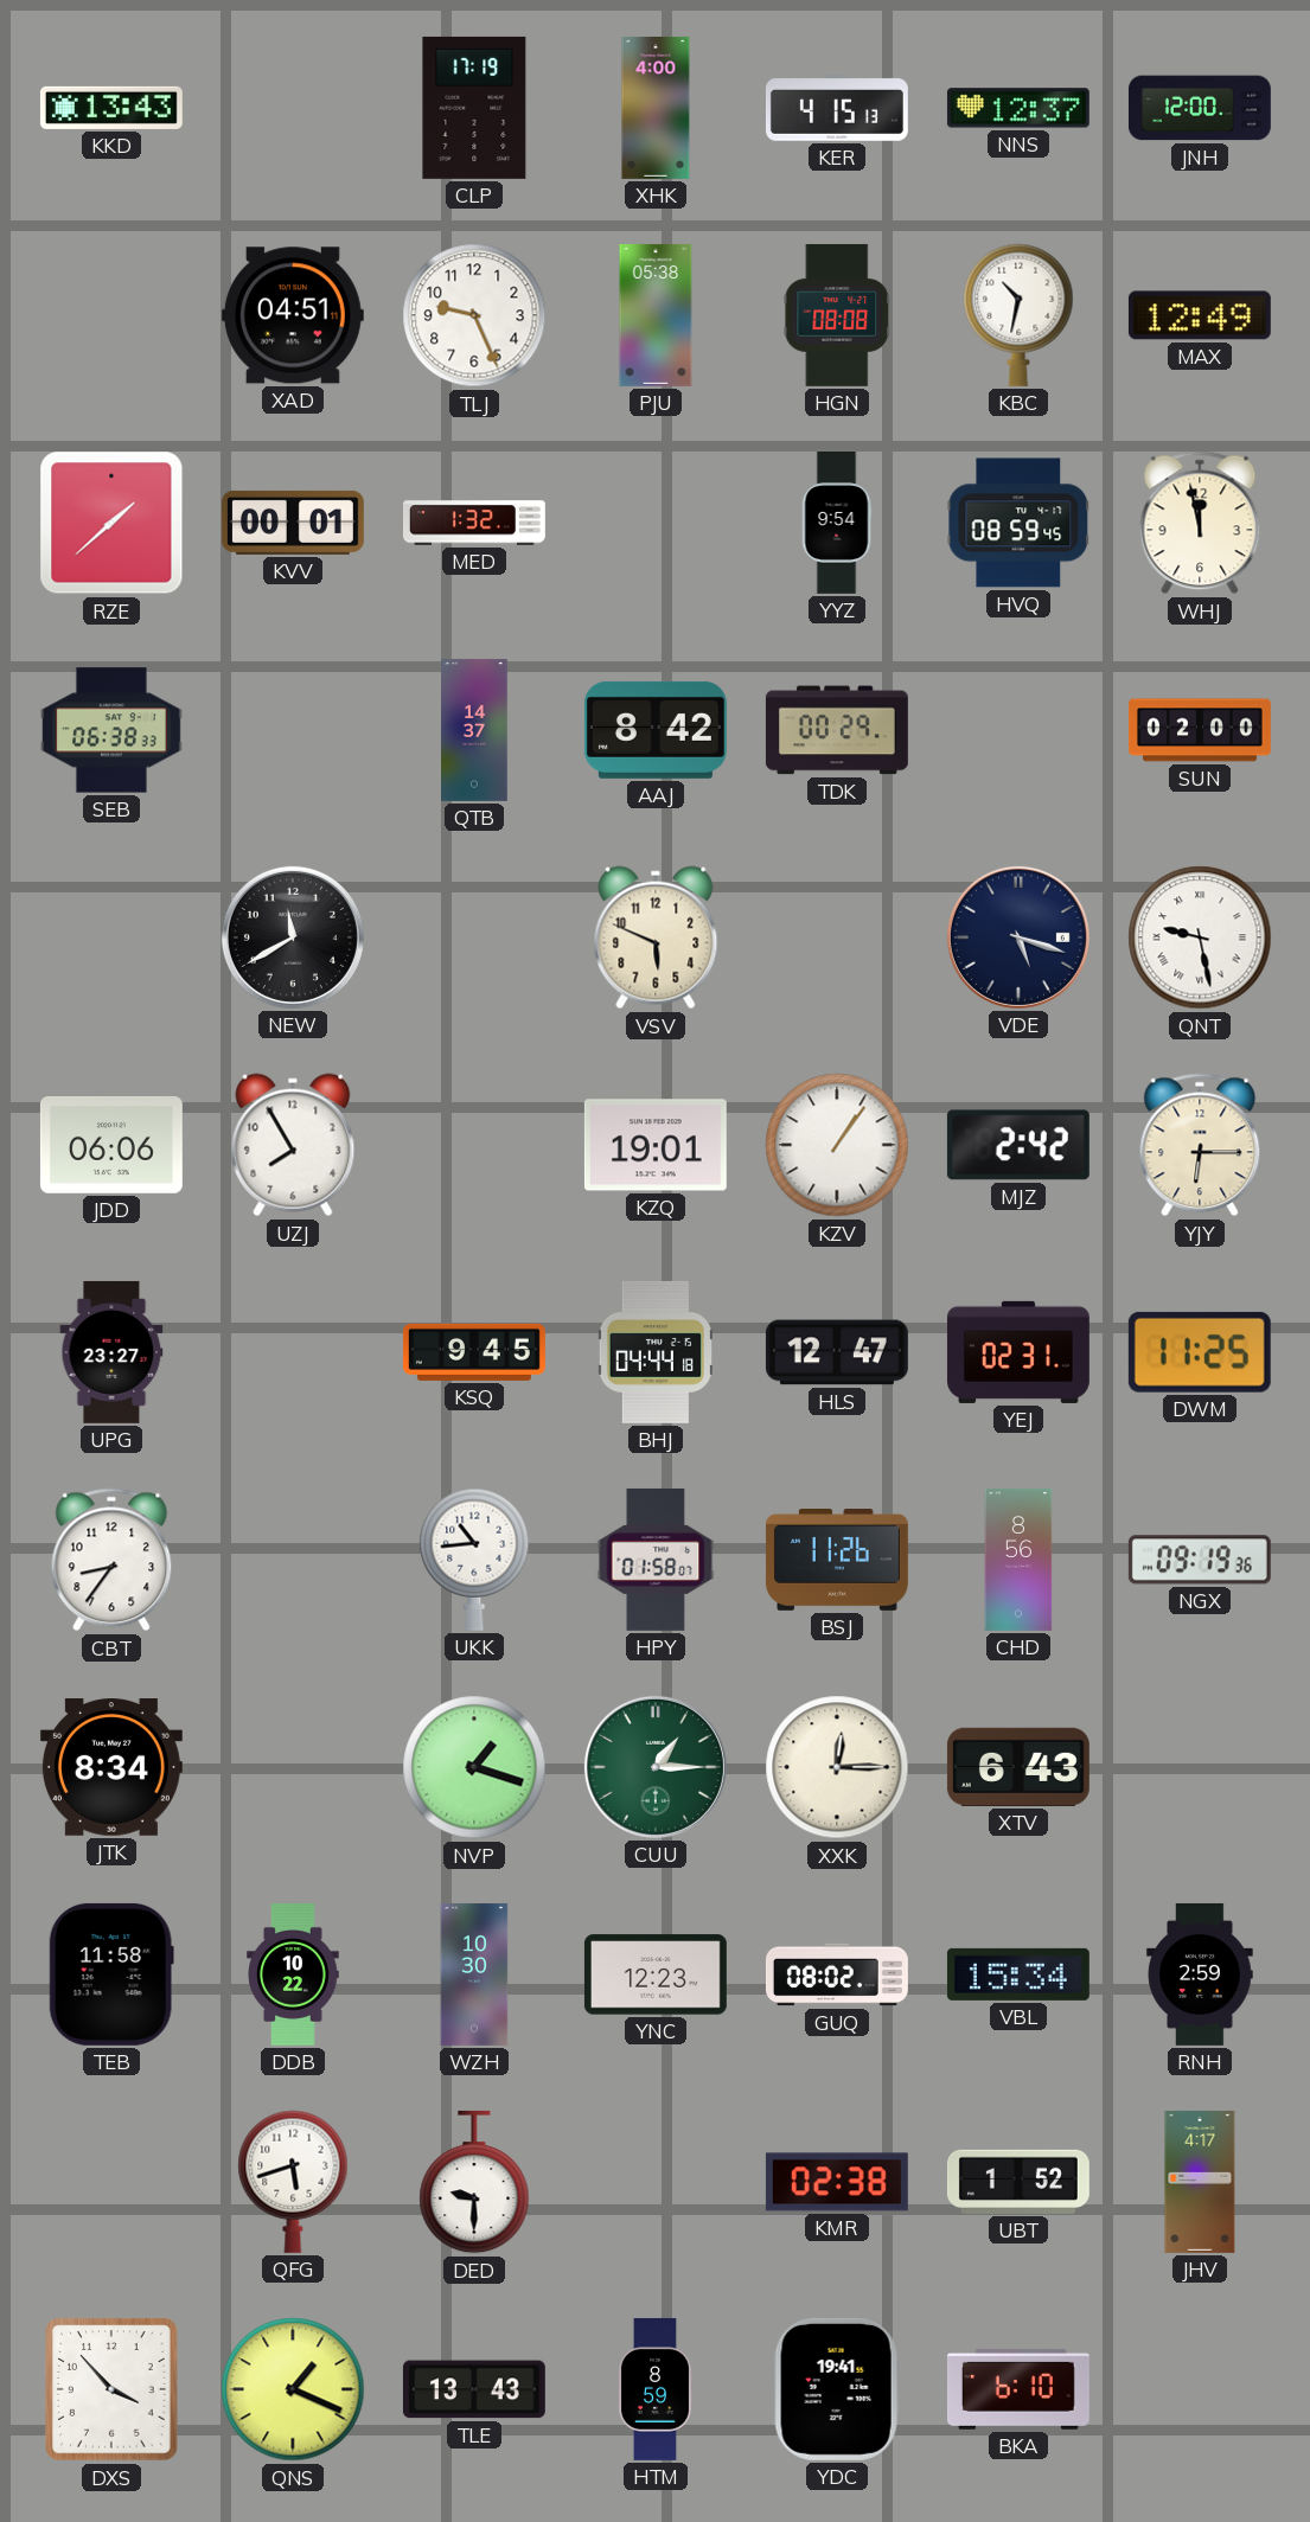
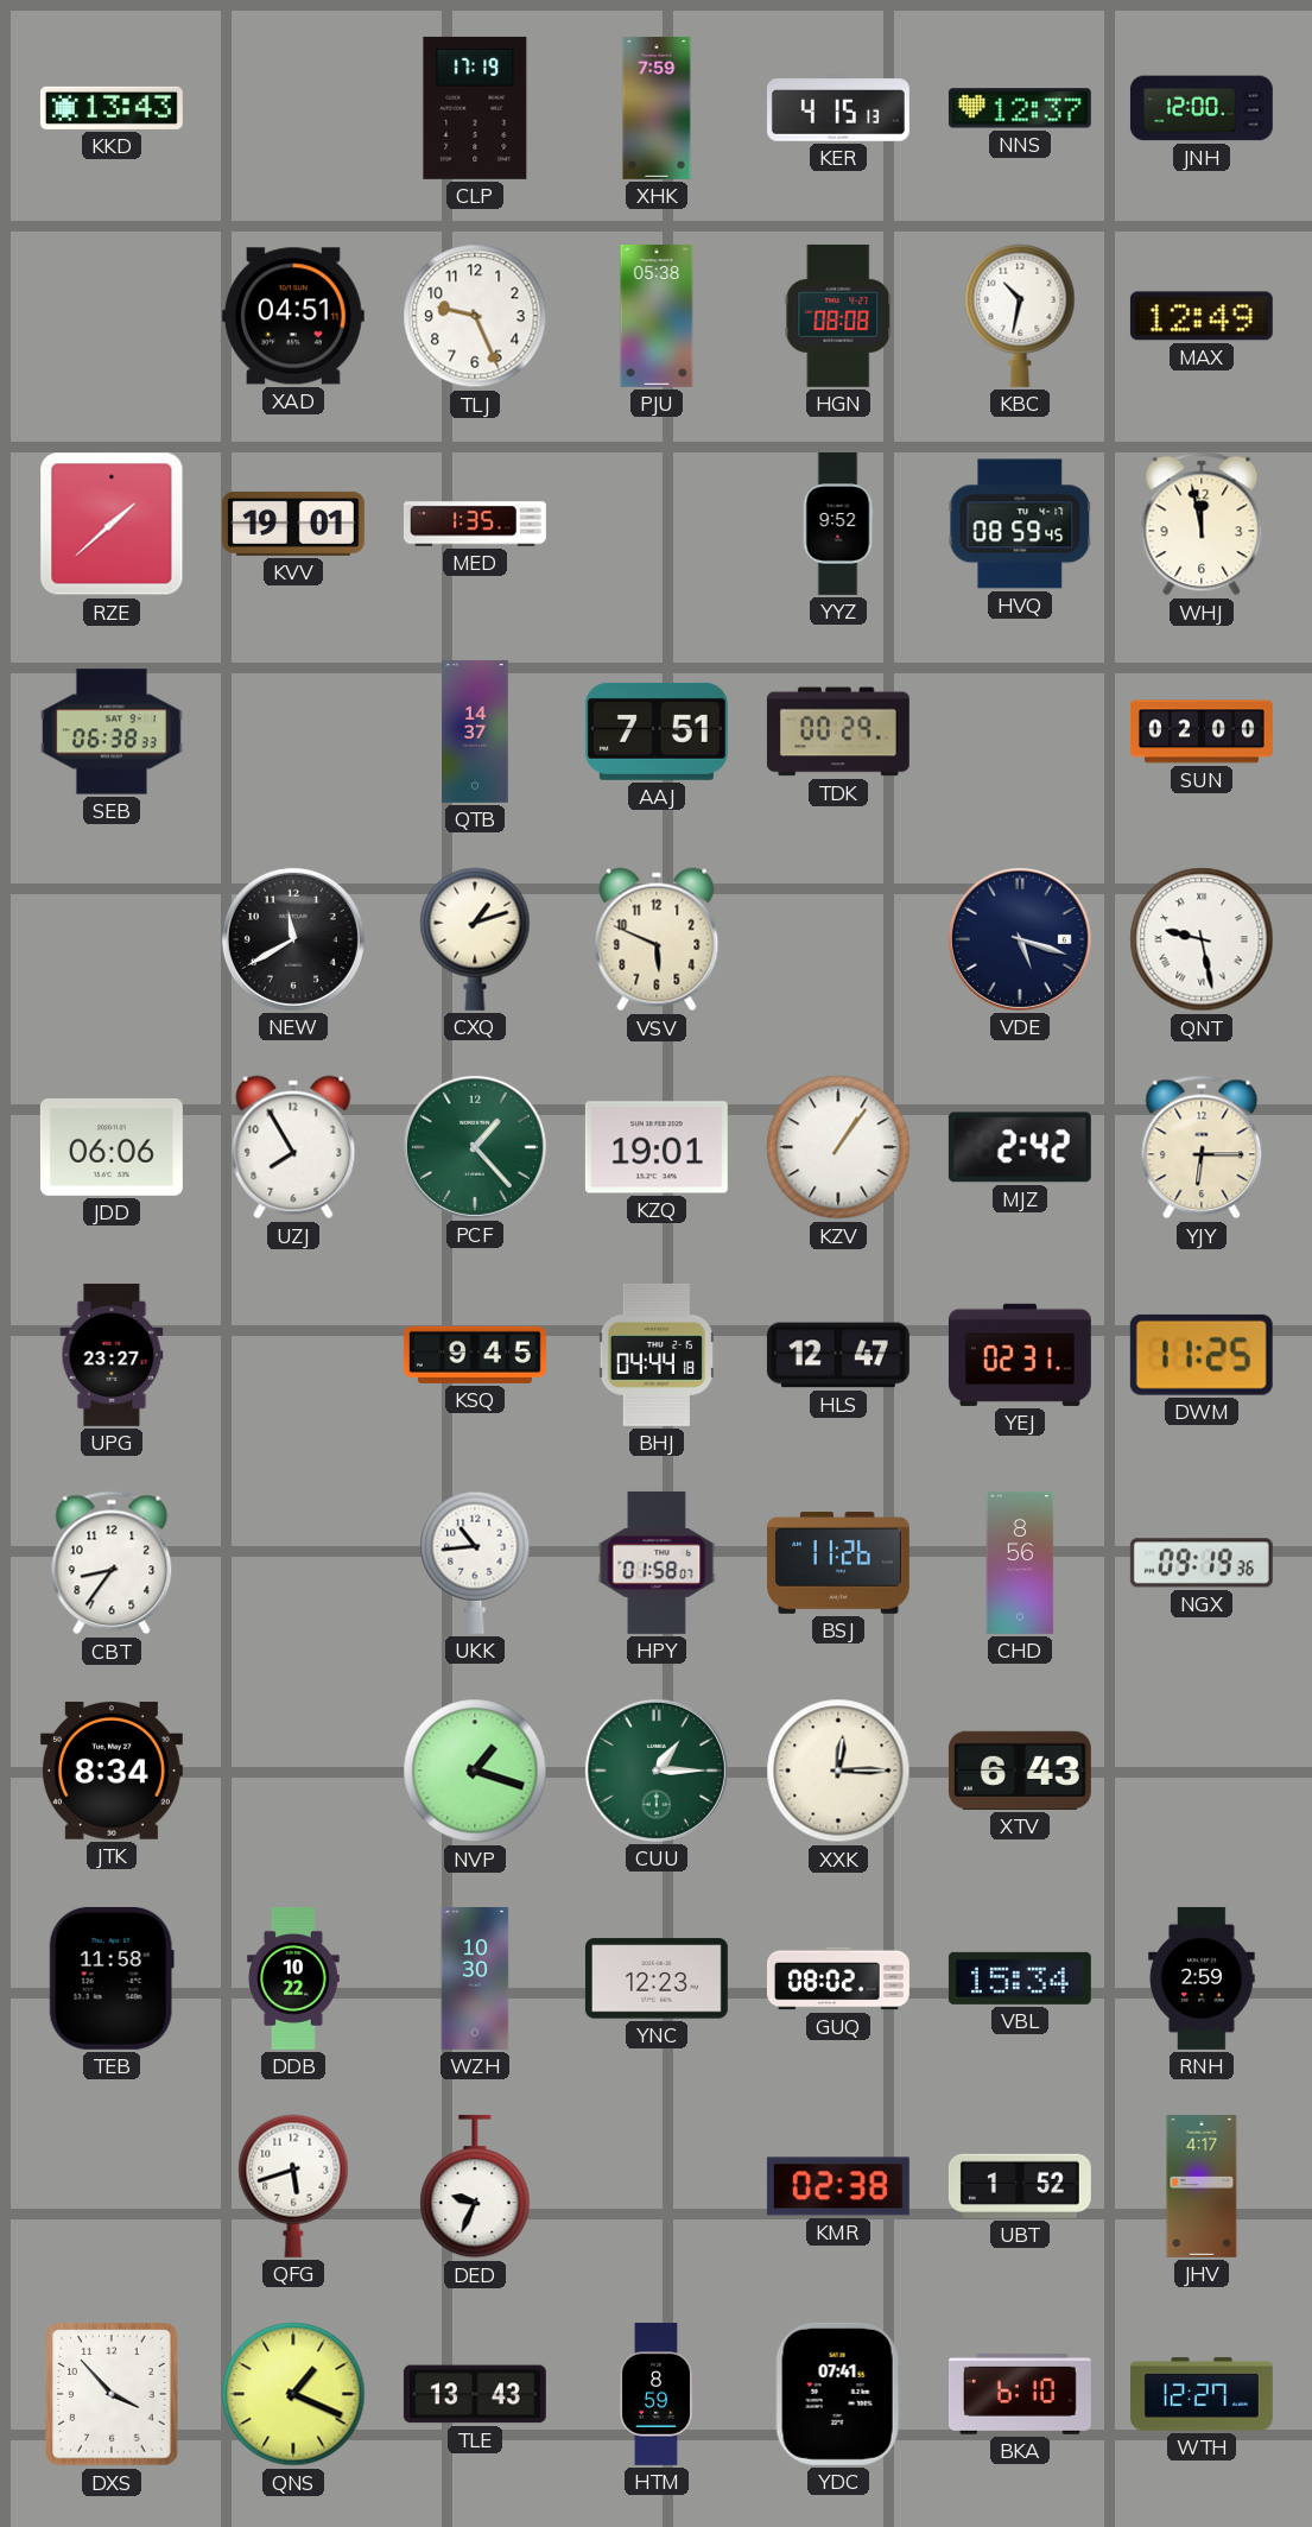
XHK: 4:00 -> 7:59 (657, 108)
KVV: 00:01 -> 19:01 (293, 524)
MED: 1:32 -> 1:35 (476, 524)
YYZ: 9:54 -> 9:52 (838, 525)
AAJ: 8:42 -> 7:51 (657, 731)
CXQ: none -> 1:12 (475, 939)
PCF: none -> 1:23 (475, 1147)
DED: 9:30 -> 9:34 (475, 2186)
YDC: 19:41 -> 07:41 (838, 2394)
WTH: none -> 12:27 (1202, 2394)
